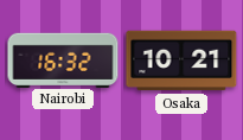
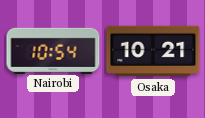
Nairobi: 16:32 -> 10:54 (53, 50)
